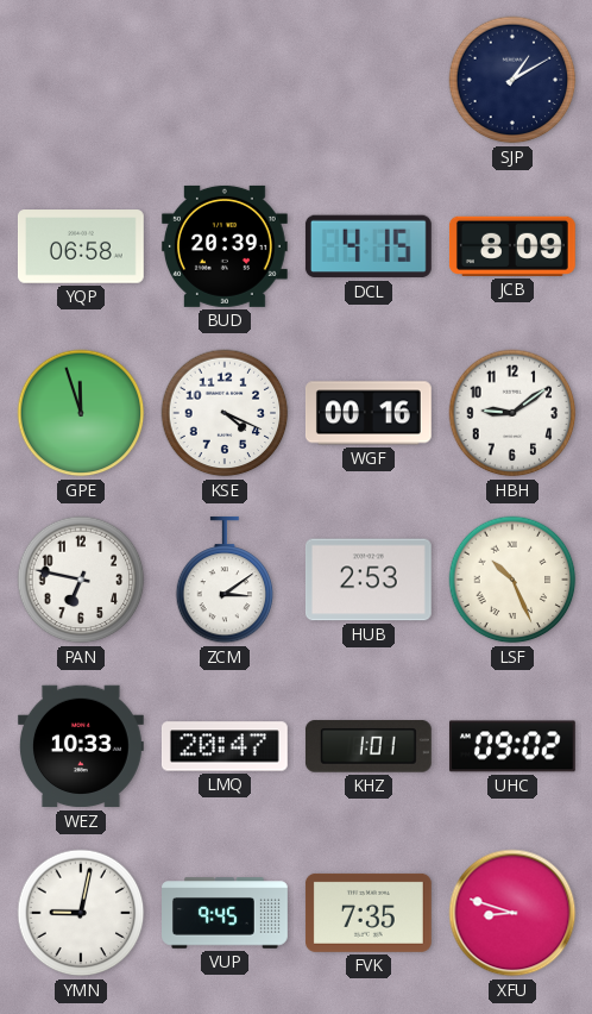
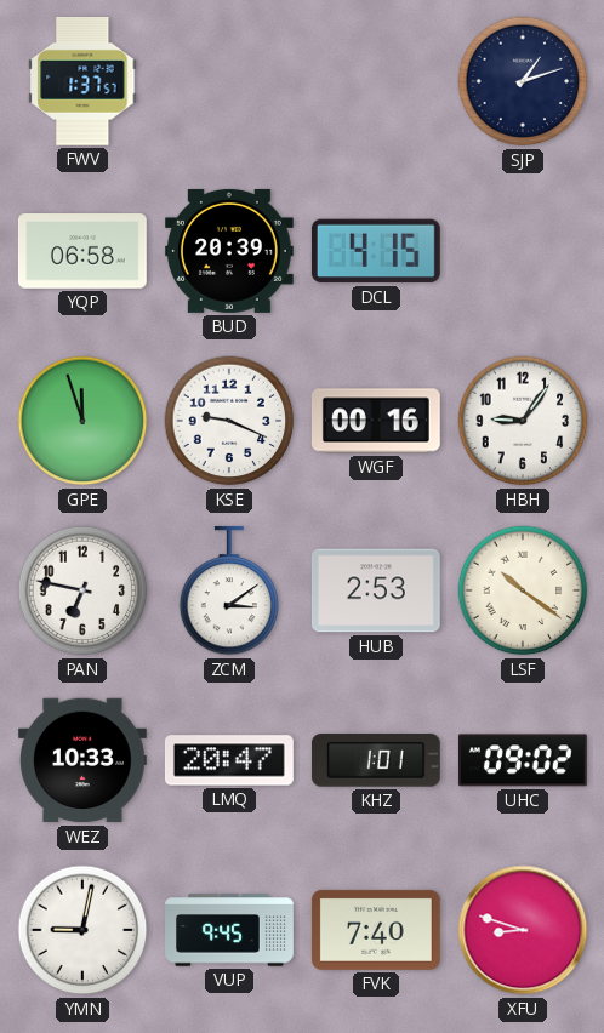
FWV: none -> 1:37 (82, 81)
SJP: 1:10 -> 1:12 (523, 81)
JCB: 8:09 -> none (512, 246)
KSE: 4:19 -> 9:19 (229, 421)
HBH: 9:09 -> 9:06 (523, 421)
LSF: 10:26 -> 10:21 (523, 590)
FVK: 7:35 -> 7:40 (376, 930)
